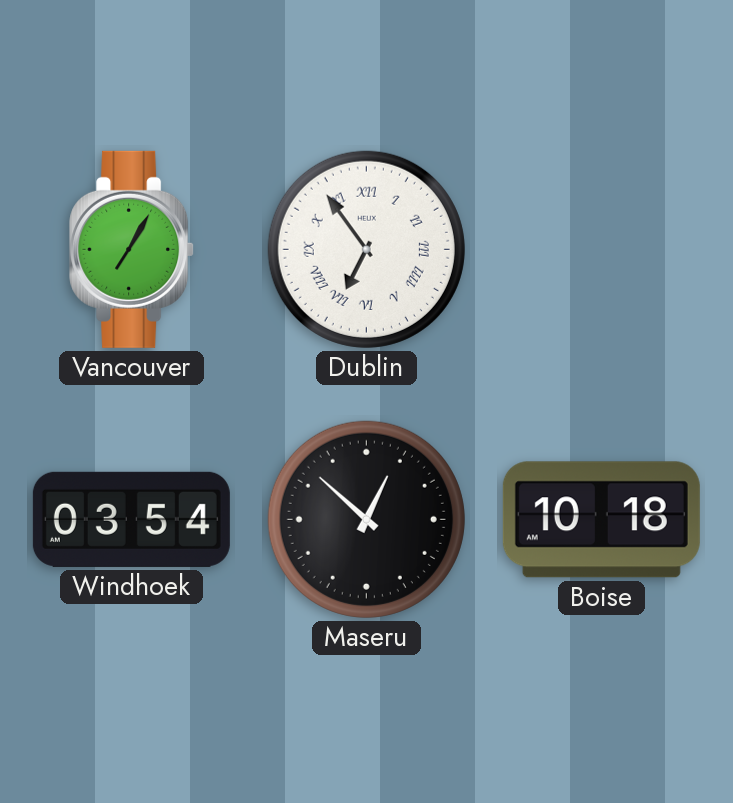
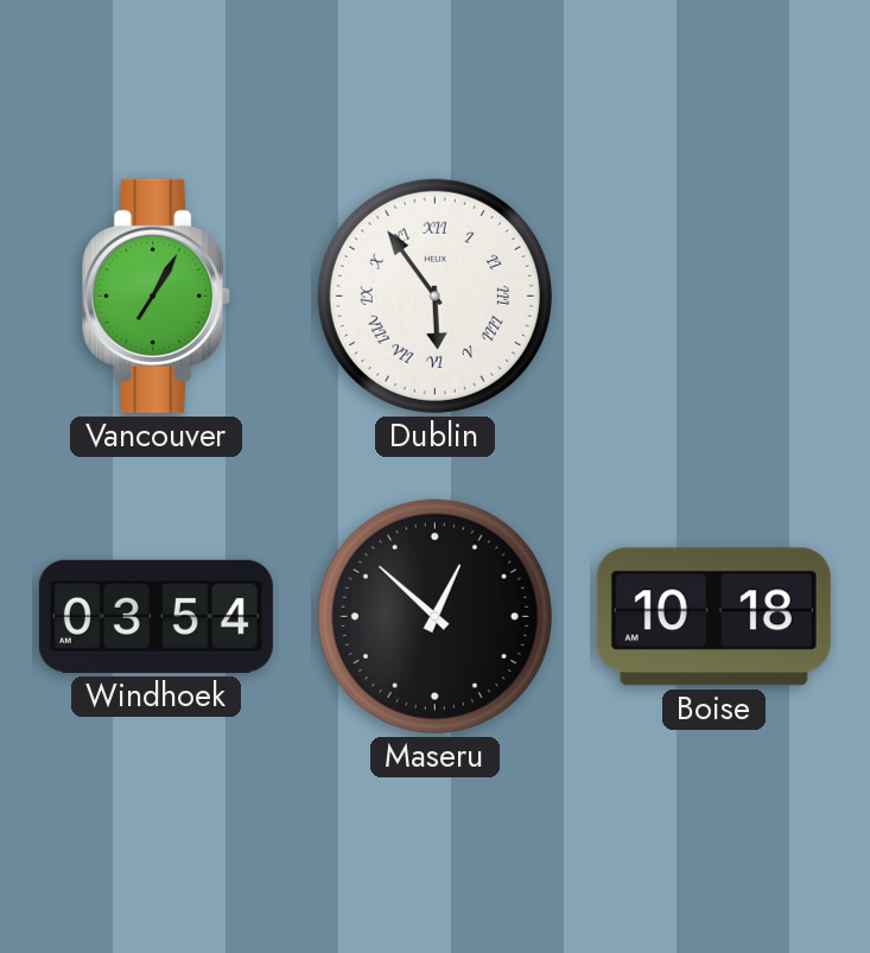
Dublin: 6:54 -> 5:54 (434, 296)
